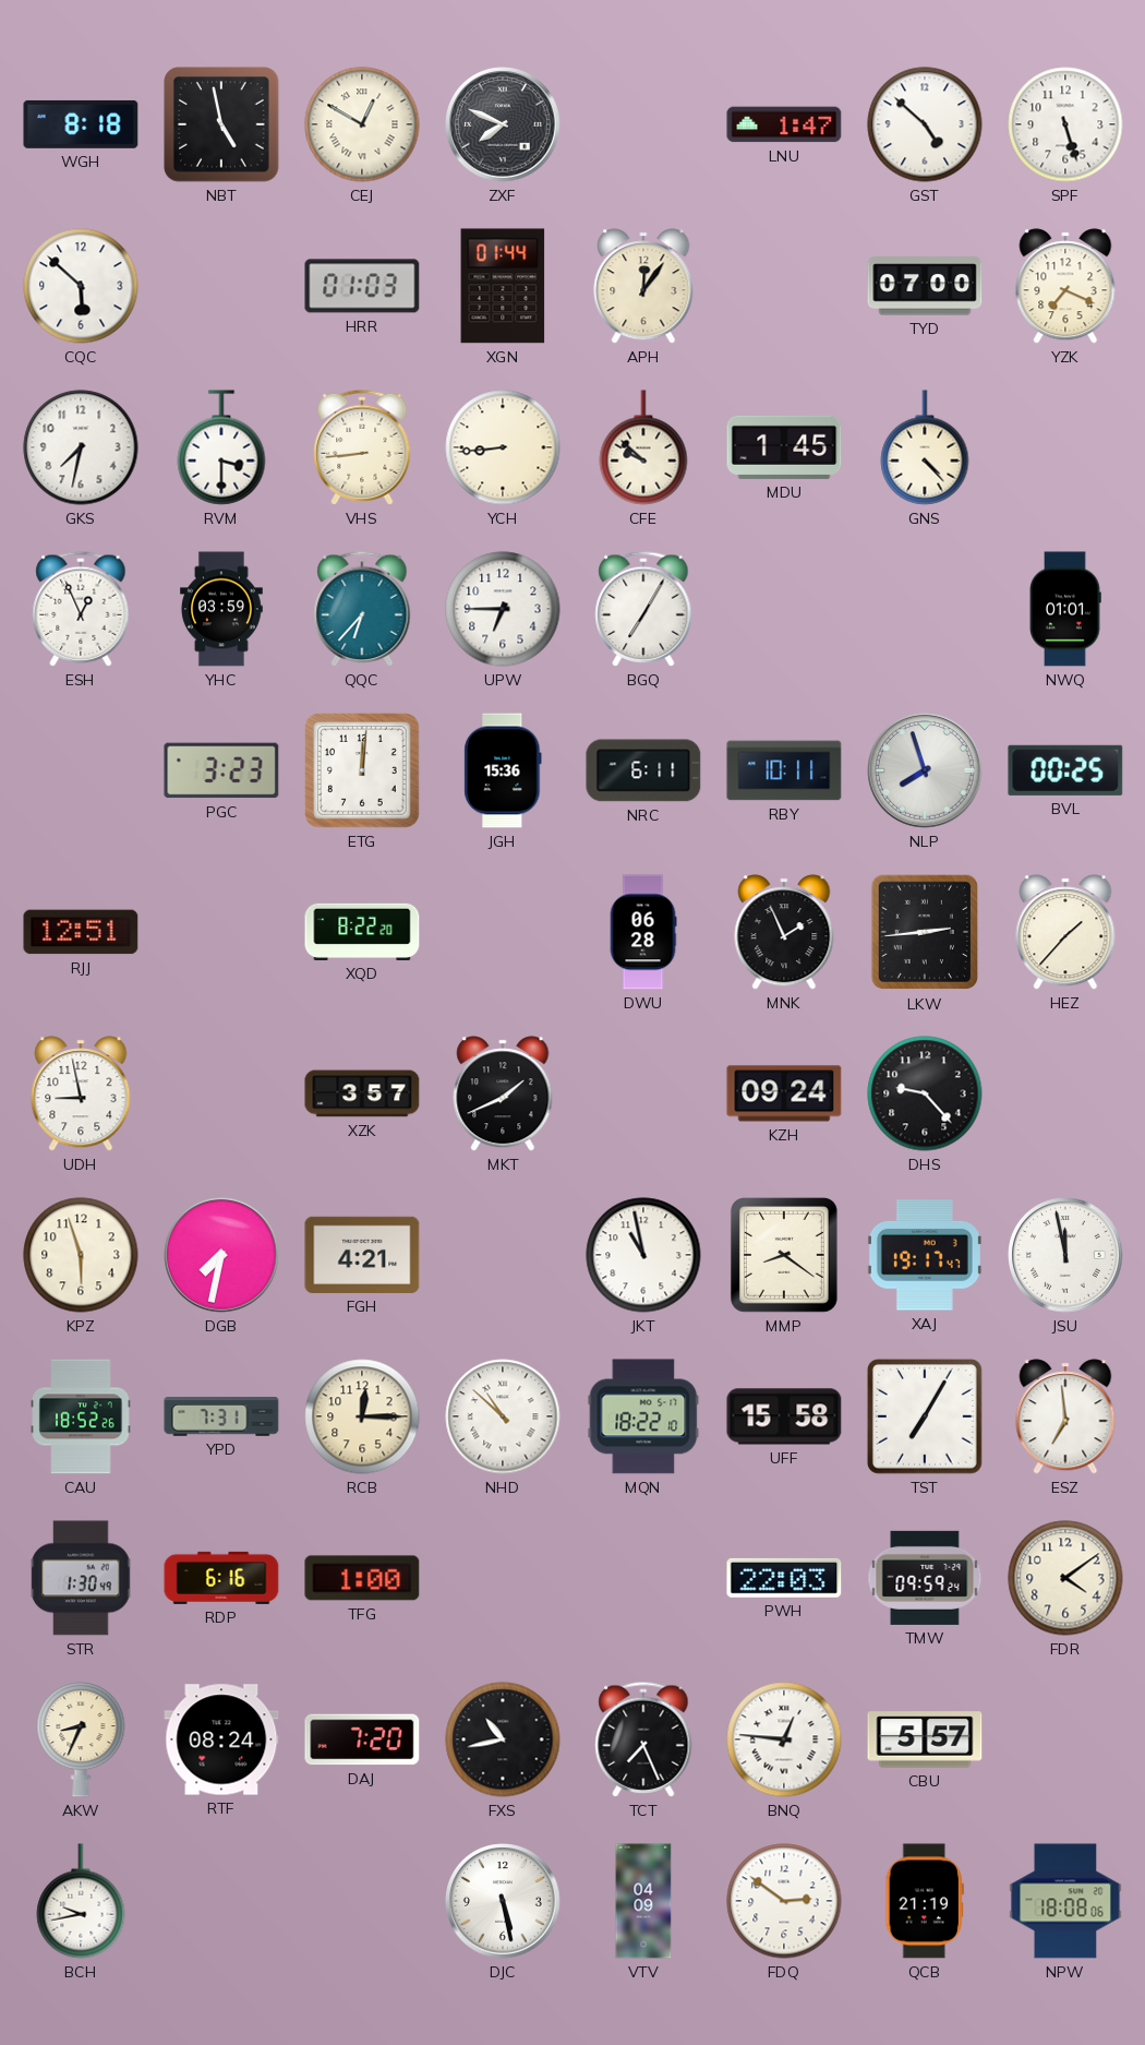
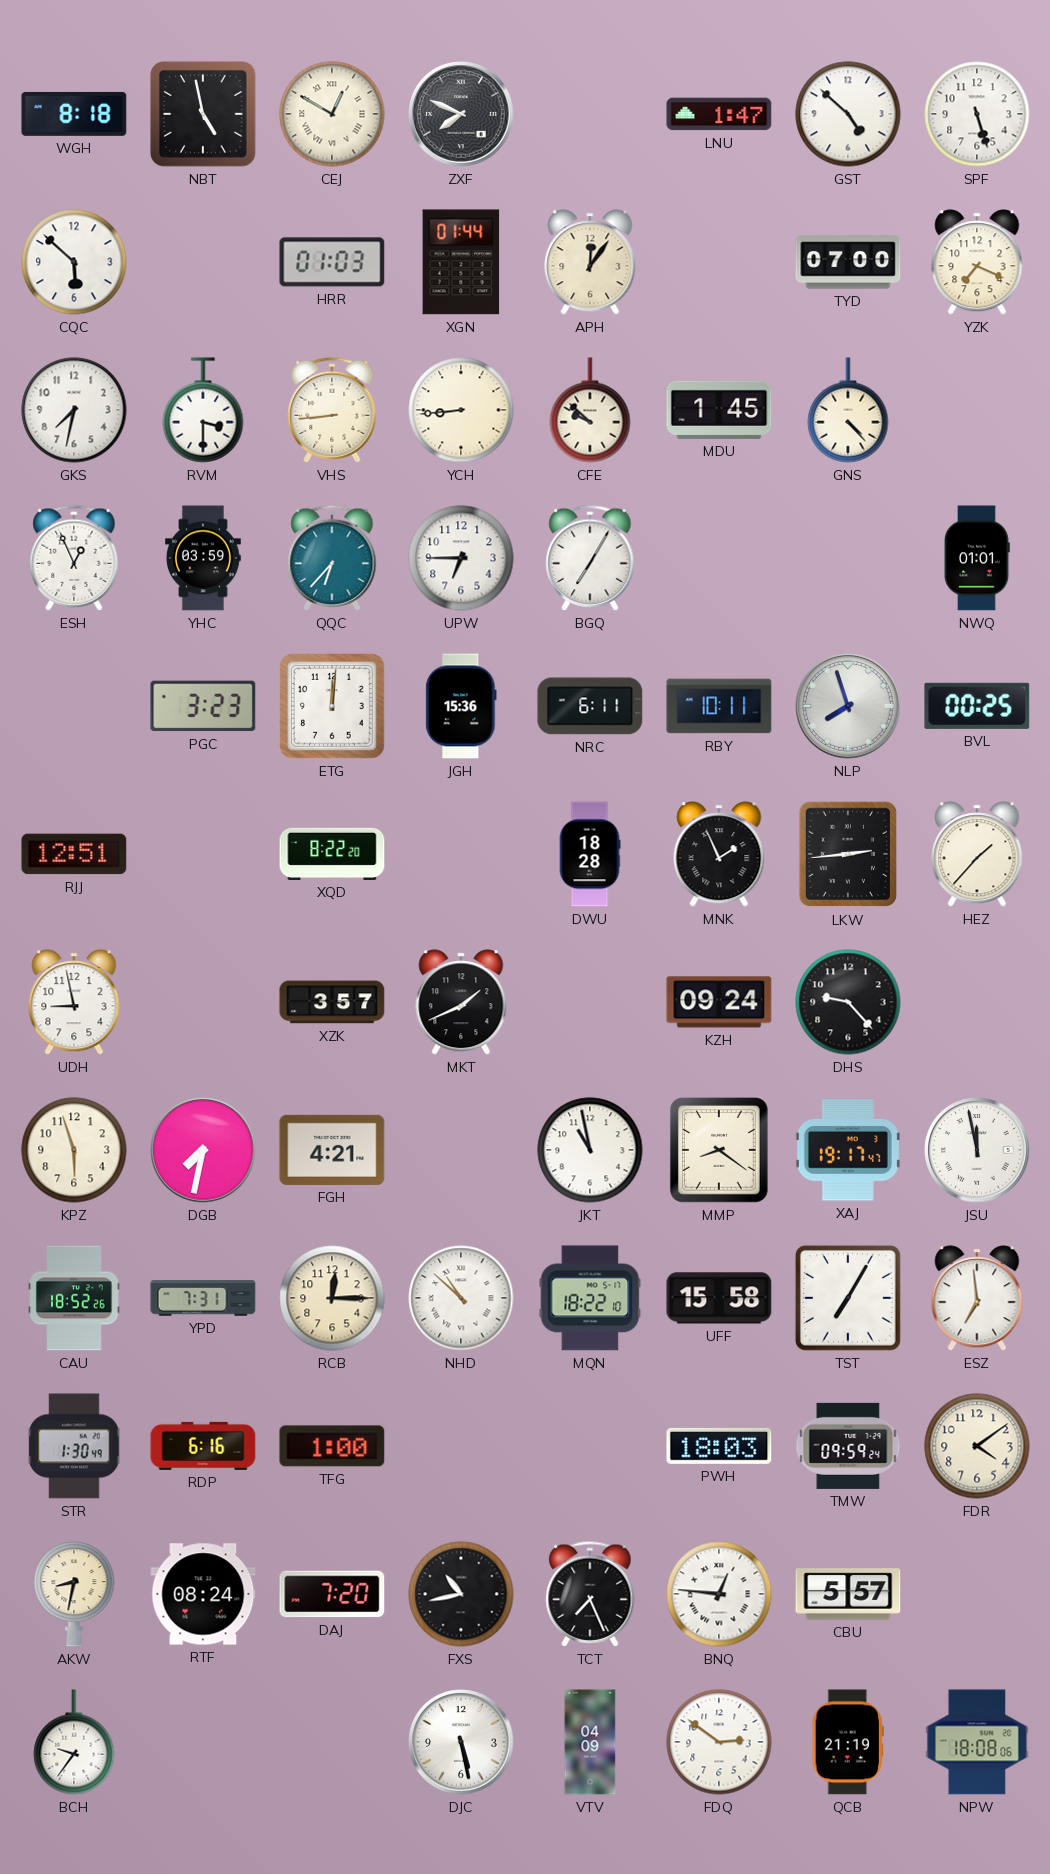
DWU: 06:28 -> 18:28 (590, 854)
PWH: 22:03 -> 18:03 (719, 1446)
AKW: 8:34 -> 8:32 (74, 1595)
BCH: 9:43 -> 9:36 (74, 1742)
